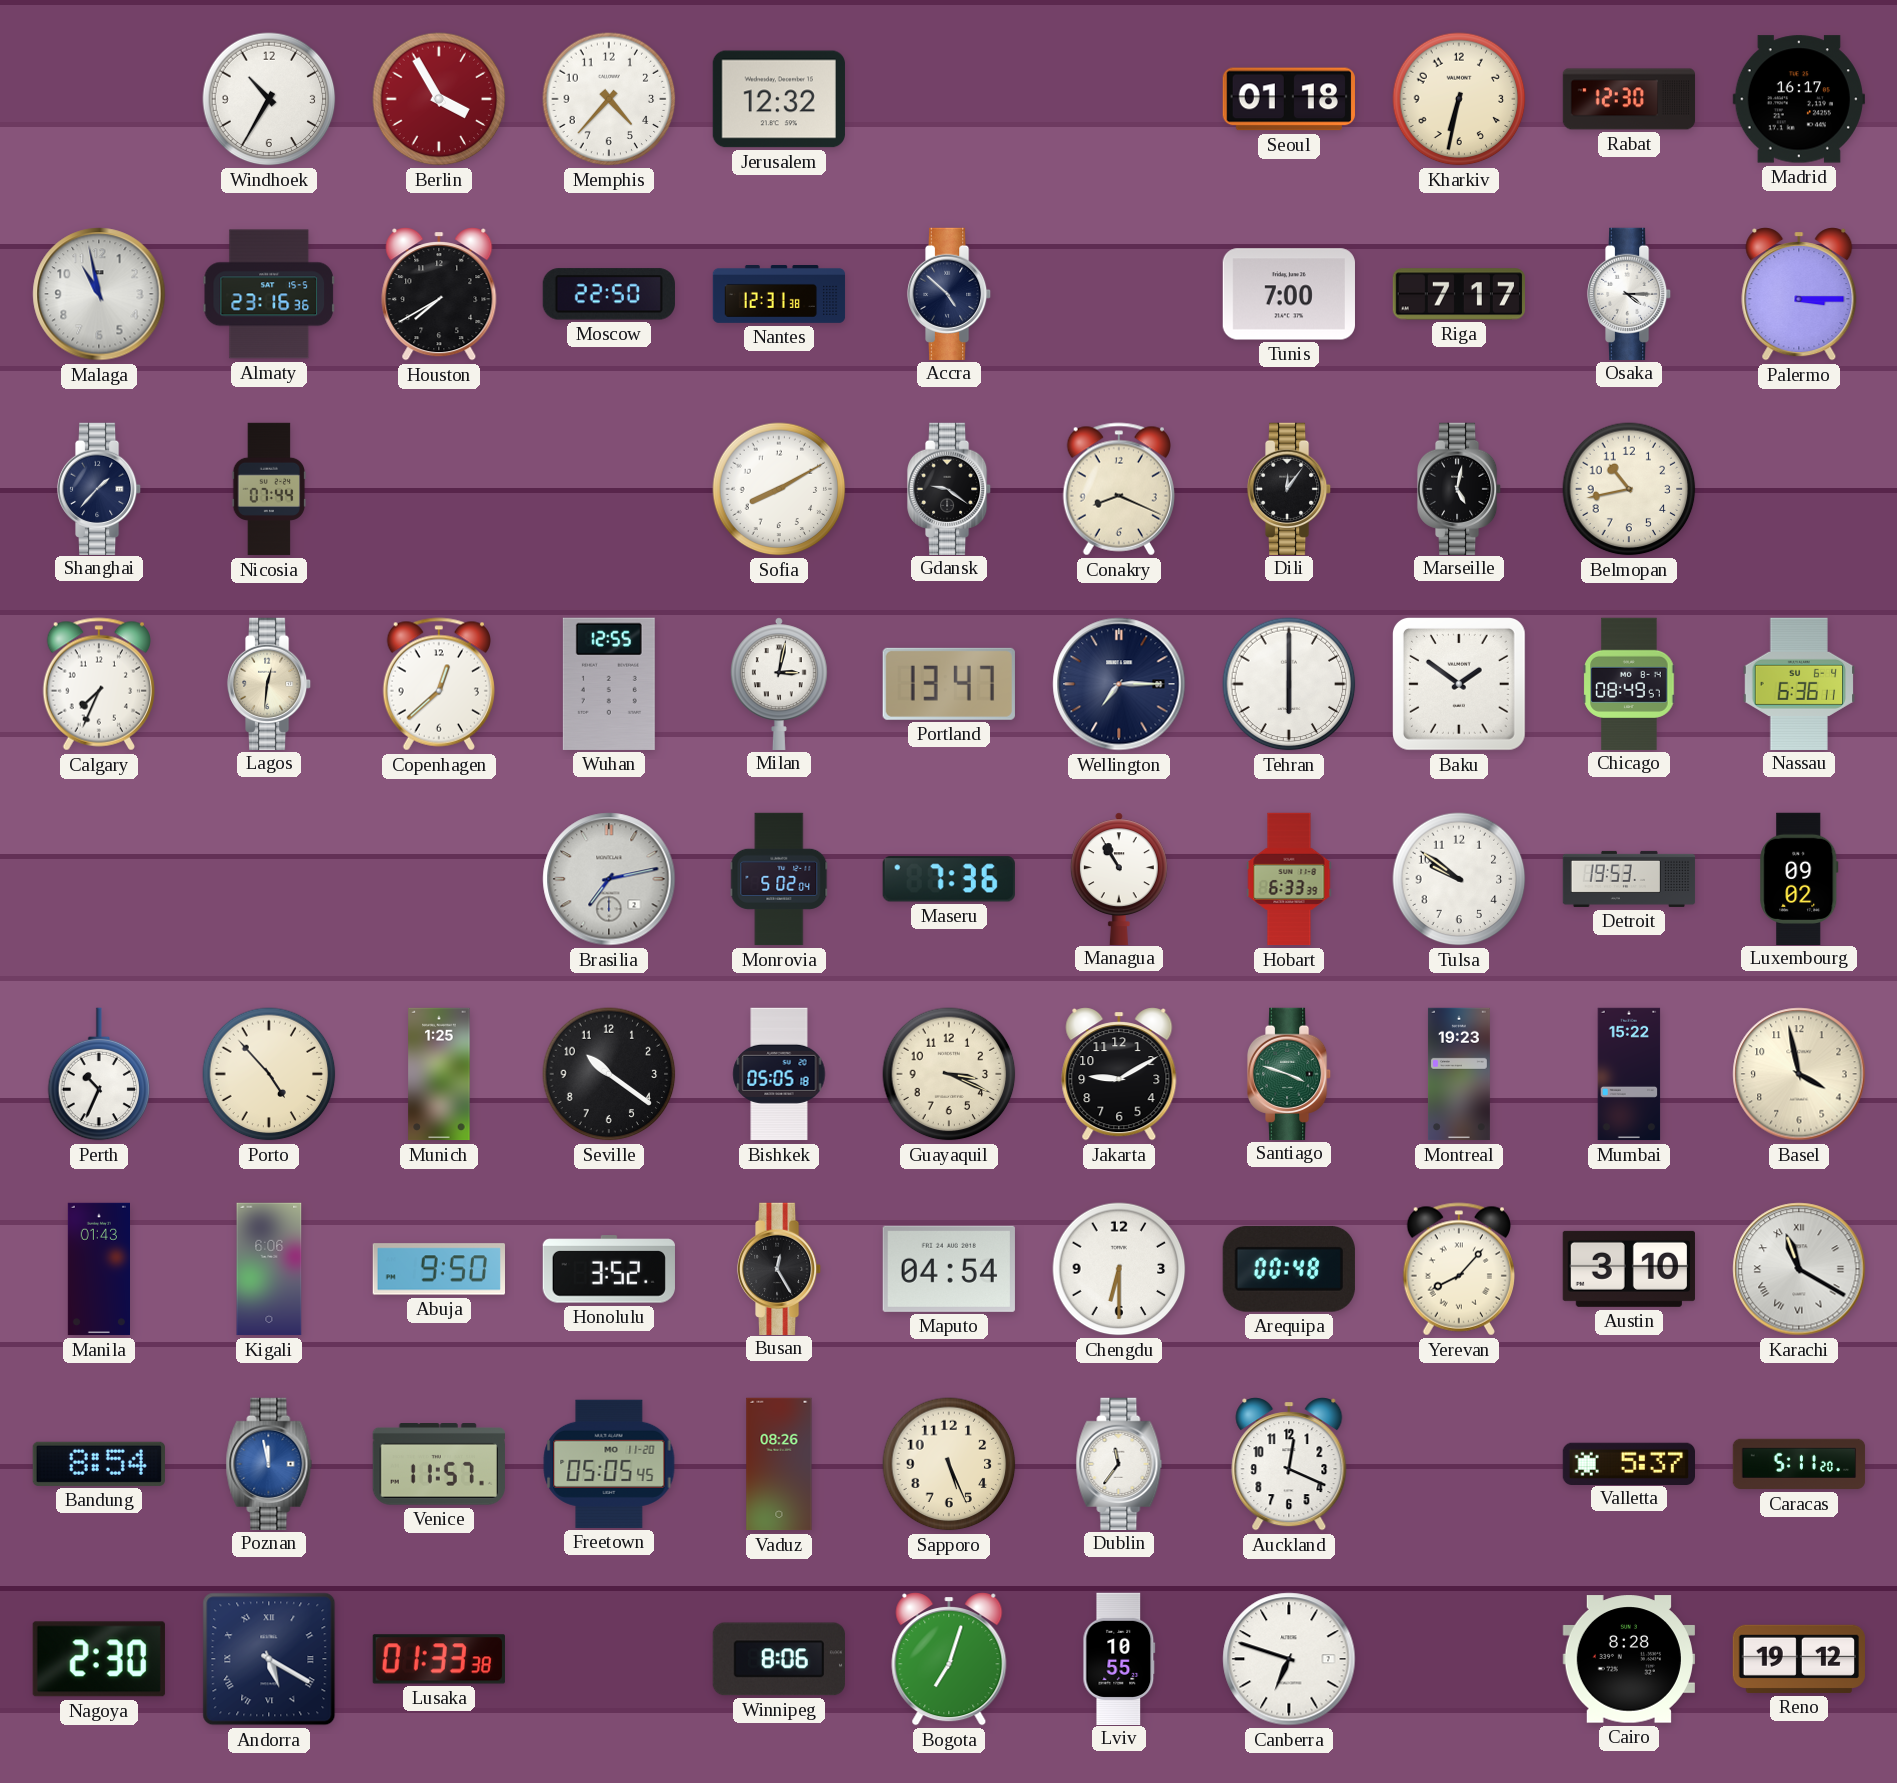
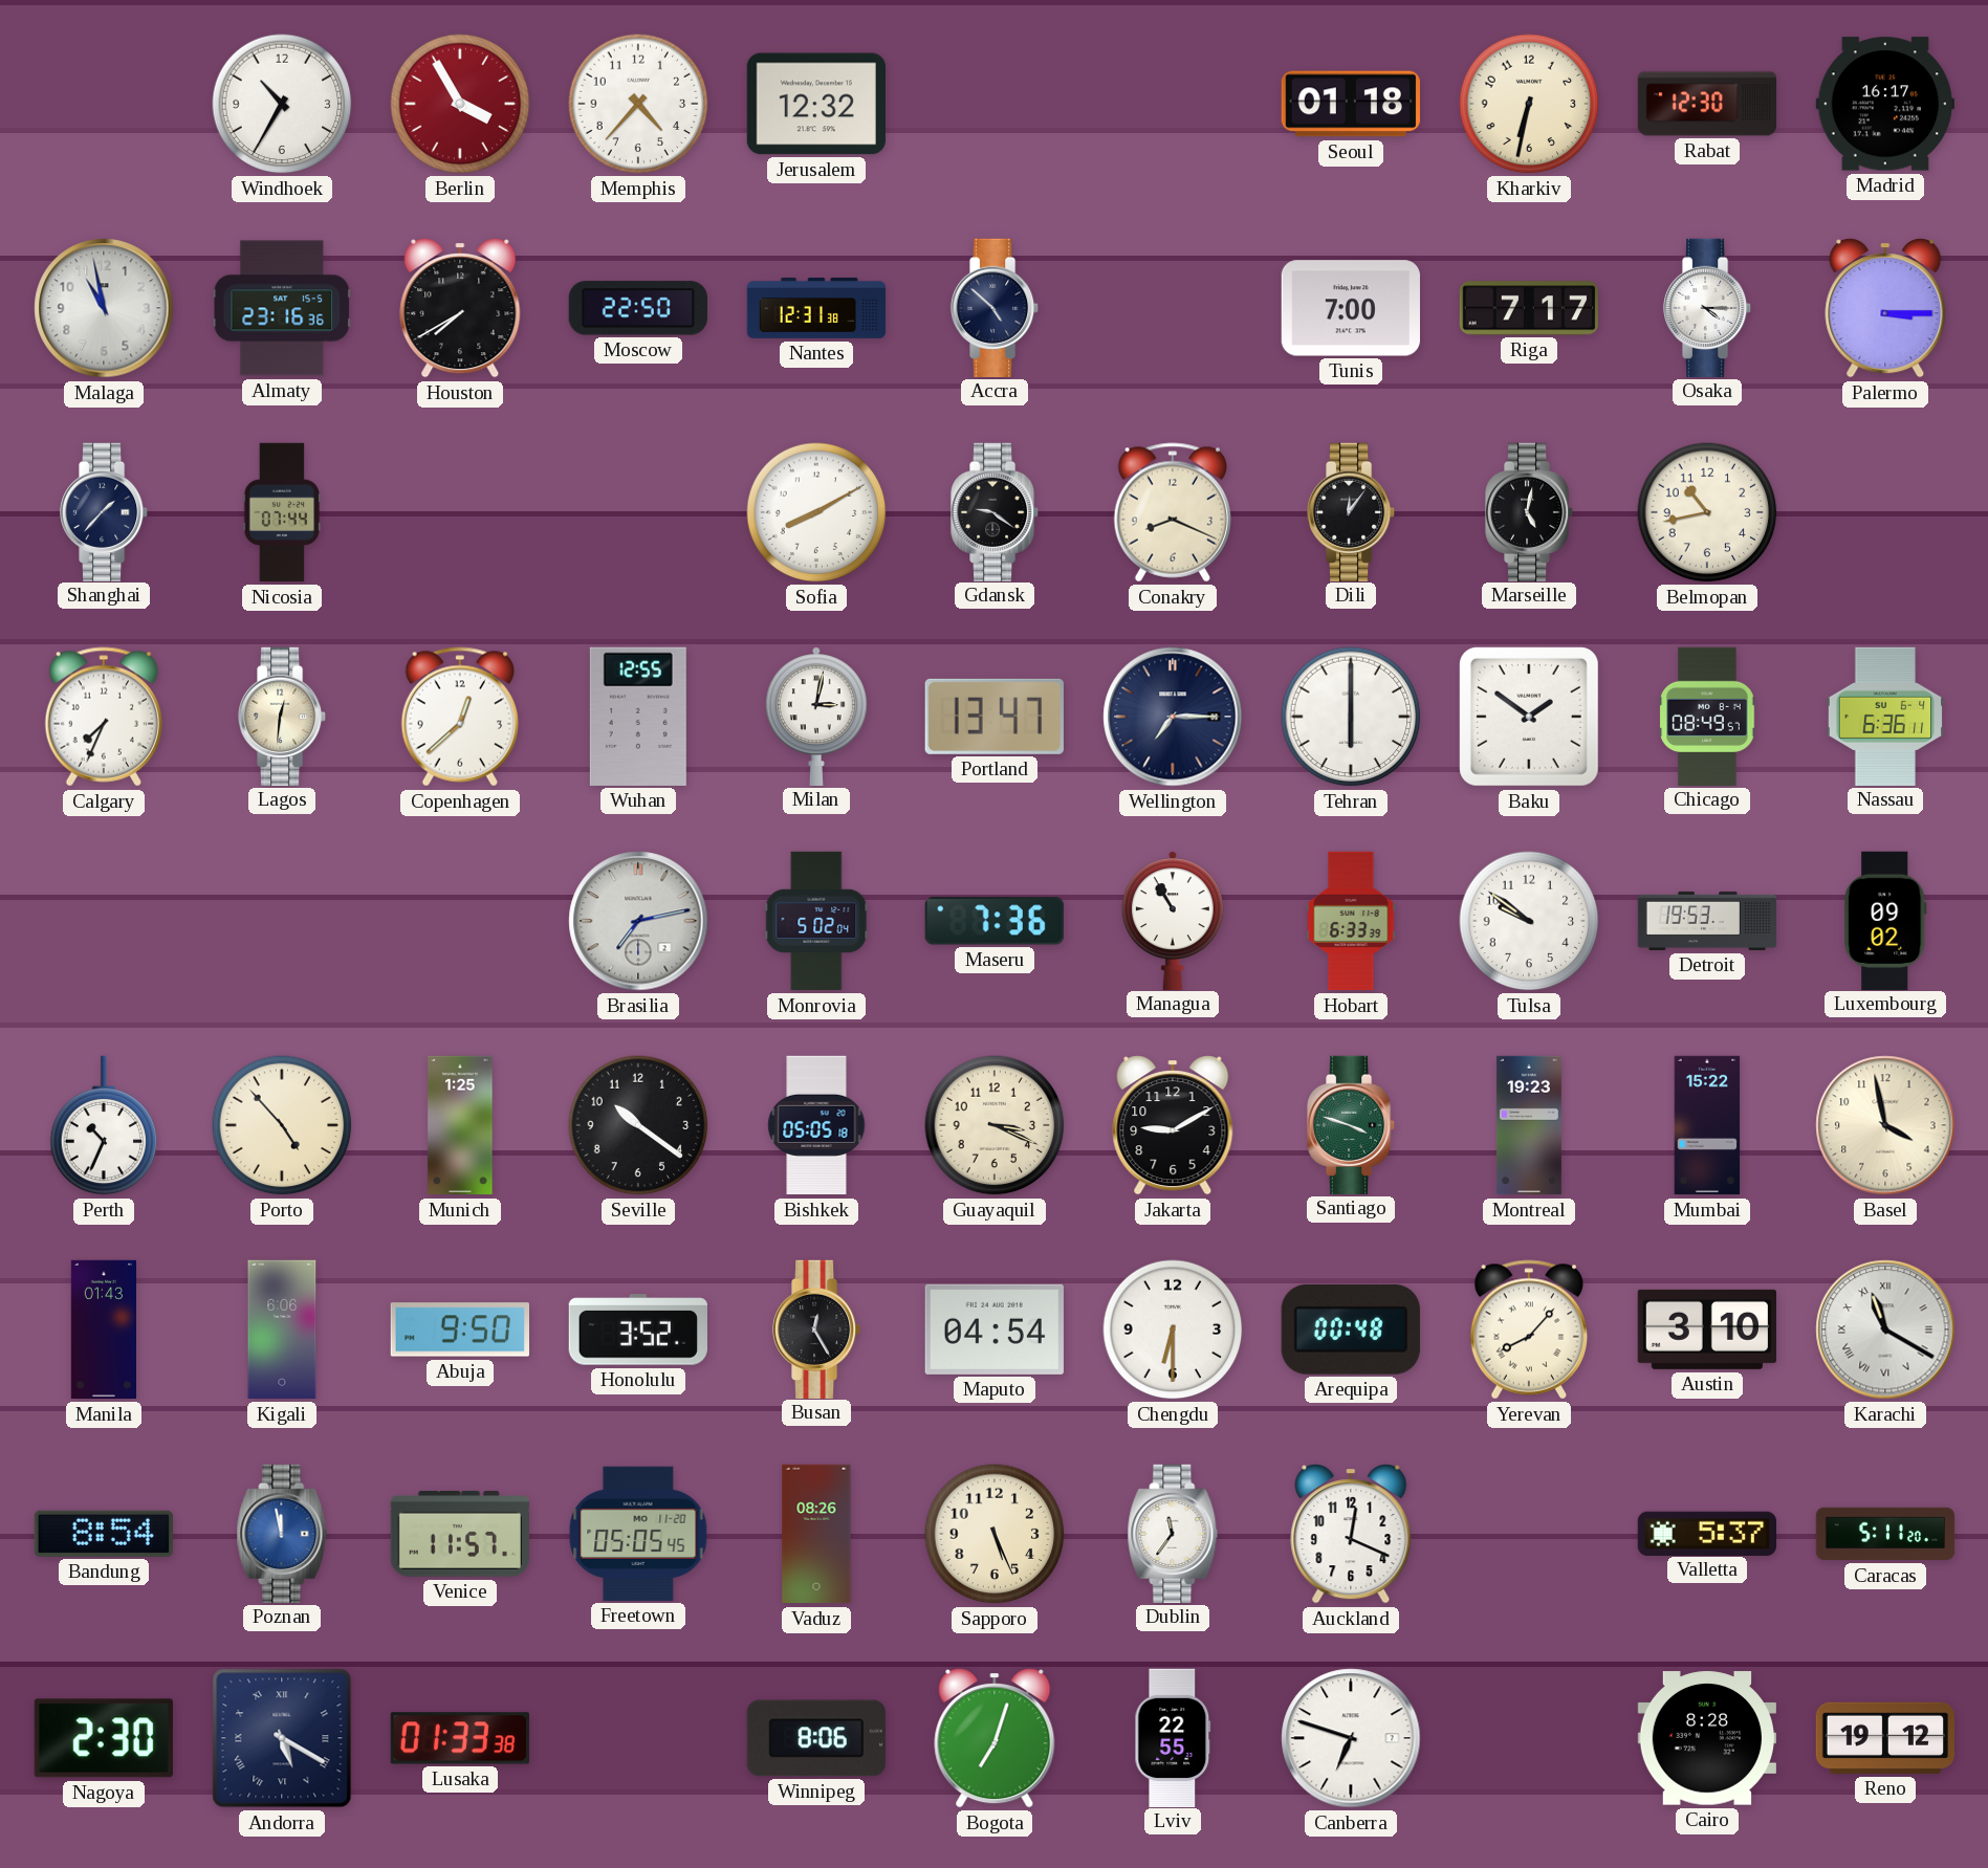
Lviv: 10:55 -> 22:55 (1173, 1737)
